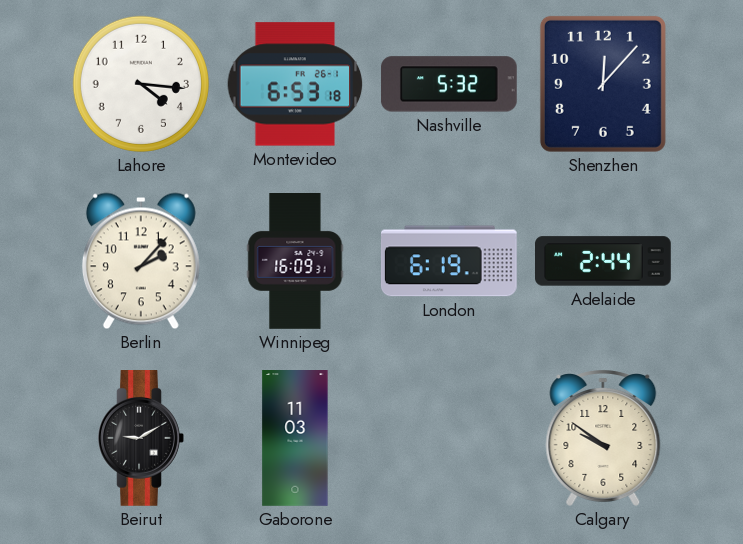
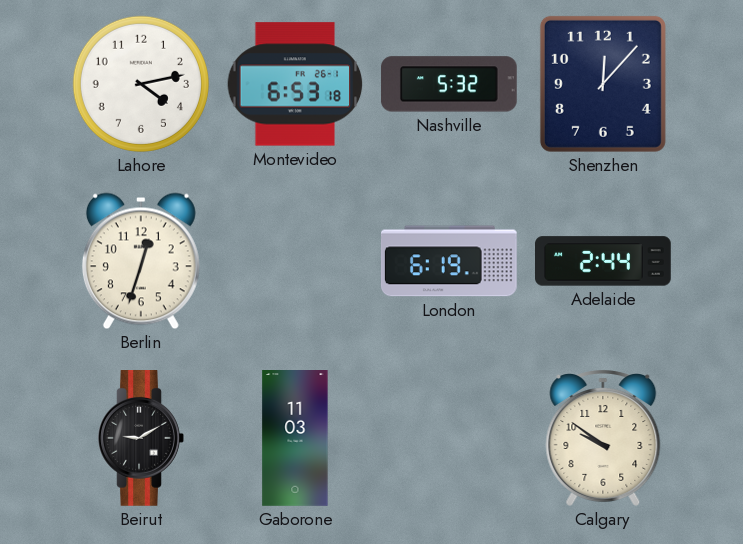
Lahore: 4:16 -> 4:13 (141, 84)
Berlin: 2:07 -> 12:33 (141, 261)
Winnipeg: 16:09 -> none (295, 261)
